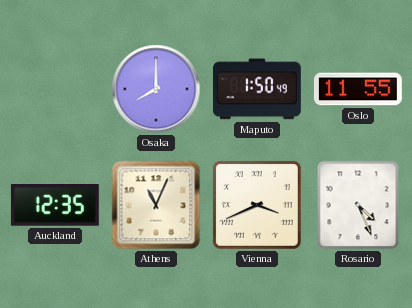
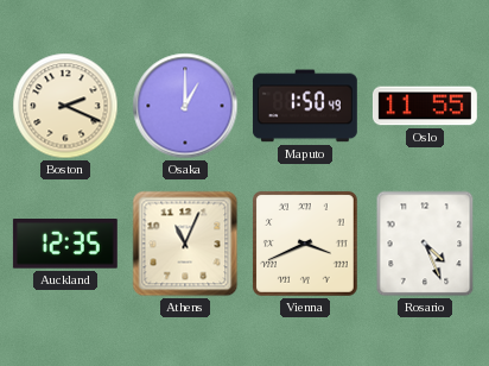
Boston: none -> 2:19 (65, 106)
Osaka: 8:00 -> 1:00 (185, 106)
